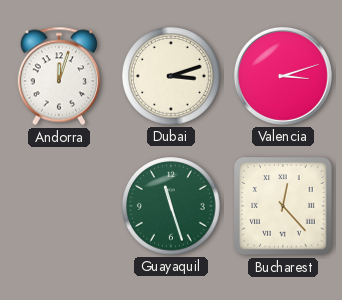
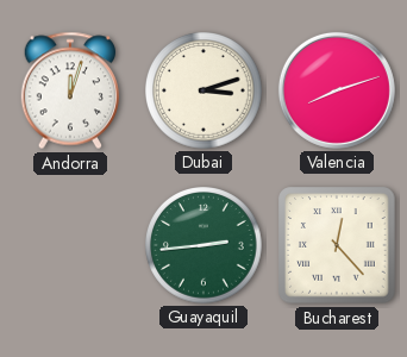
Valencia: 3:12 -> 8:12 (337, 90)
Guayaquil: 11:27 -> 2:44 (203, 245)
